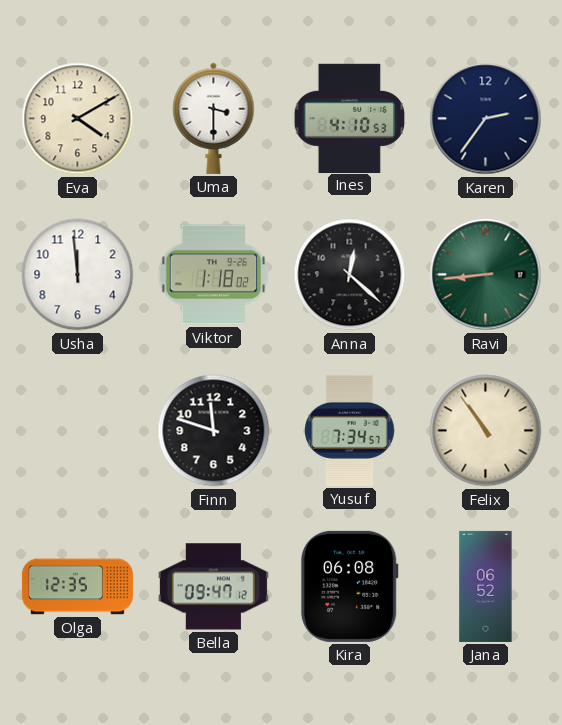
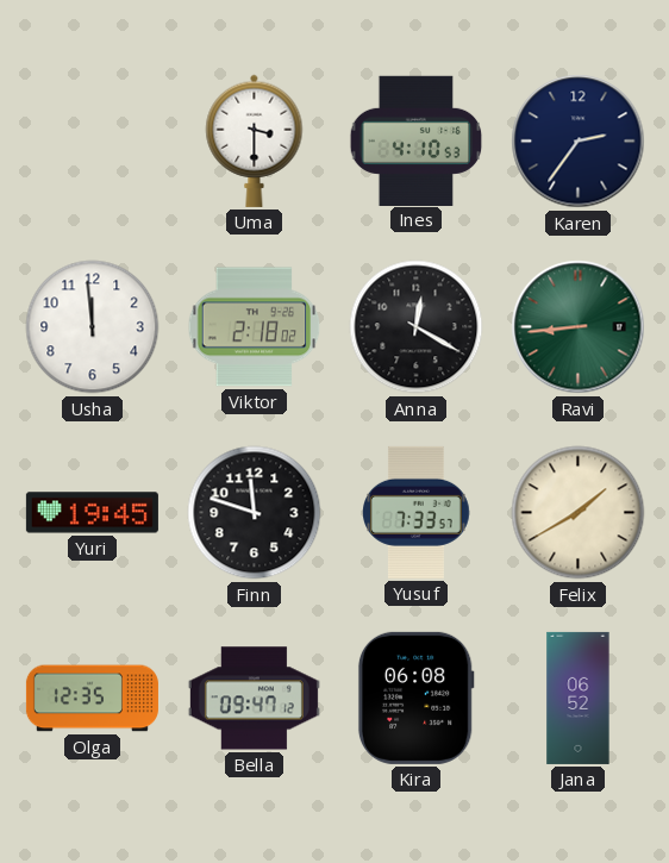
Eva: 4:10 -> none (78, 119)
Viktor: 1:18 -> 2:18 (255, 327)
Anna: 12:22 -> 12:20 (417, 327)
Yuri: none -> 19:45 (92, 513)
Yusuf: 7:34 -> 7:33 (417, 512)
Felix: 10:54 -> 1:40 (579, 513)
